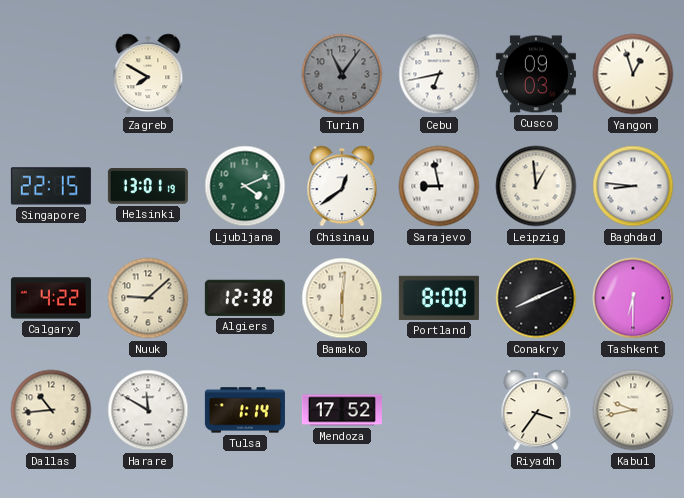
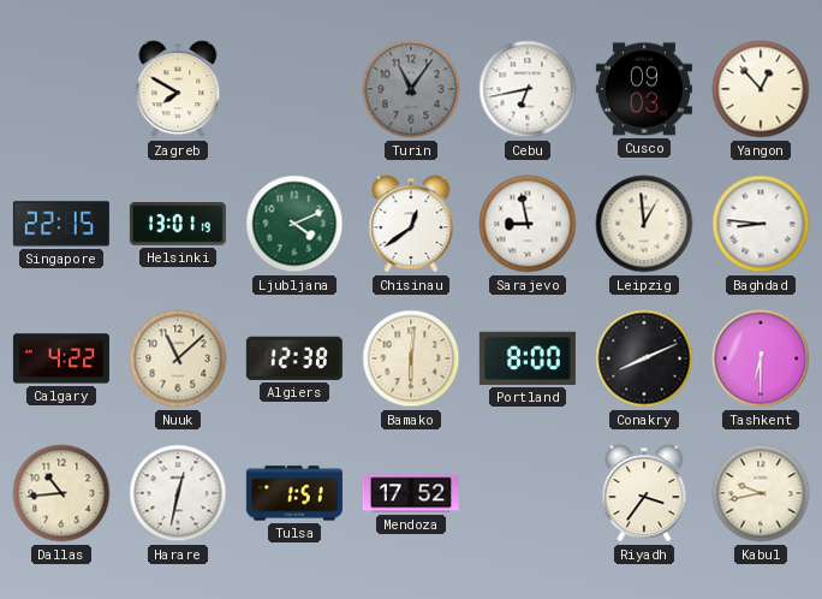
Yangon: 12:57 -> 12:53 (761, 89)
Nuuk: 9:08 -> 11:08 (178, 358)
Harare: 11:50 -> 12:32 (178, 493)
Tulsa: 1:14 -> 1:51 (294, 493)
